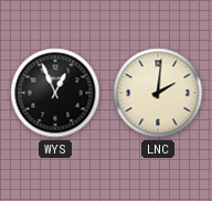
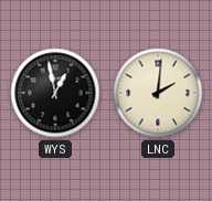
WYS: 12:56 -> 12:58 (55, 93)
